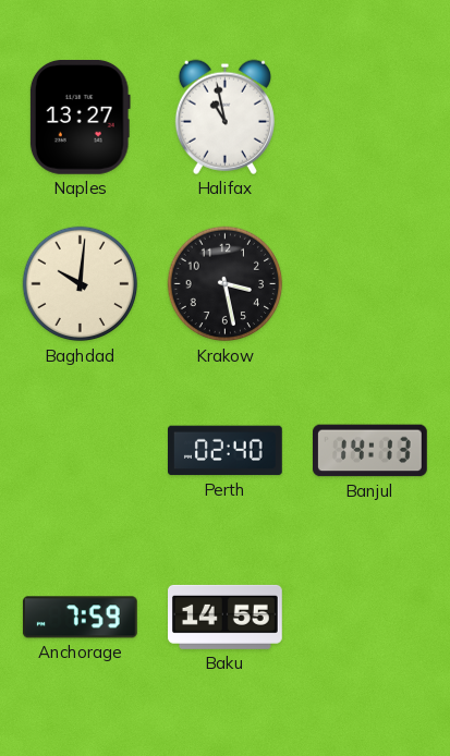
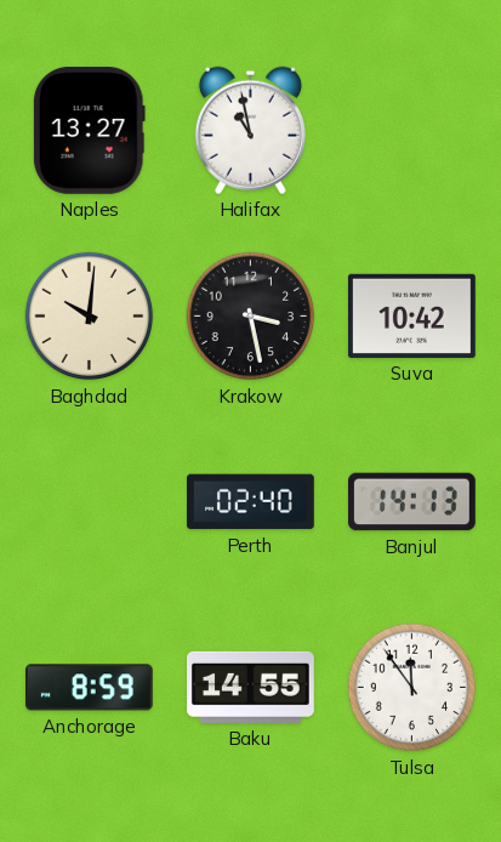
Suva: none -> 10:42 (412, 315)
Anchorage: 7:59 -> 8:59 (89, 688)
Tulsa: none -> 11:54 (412, 688)
